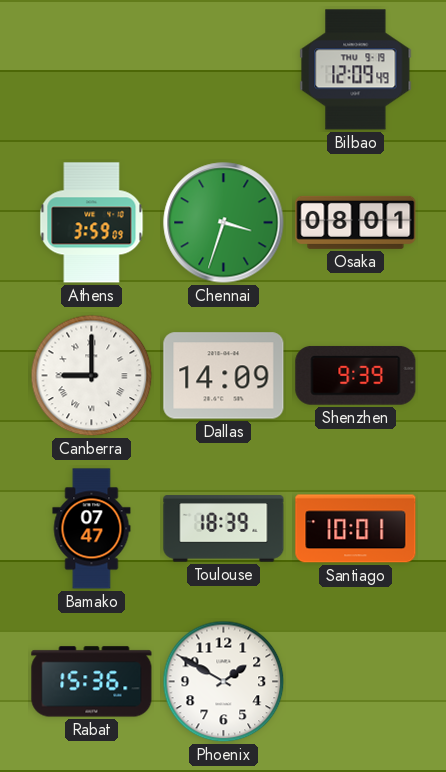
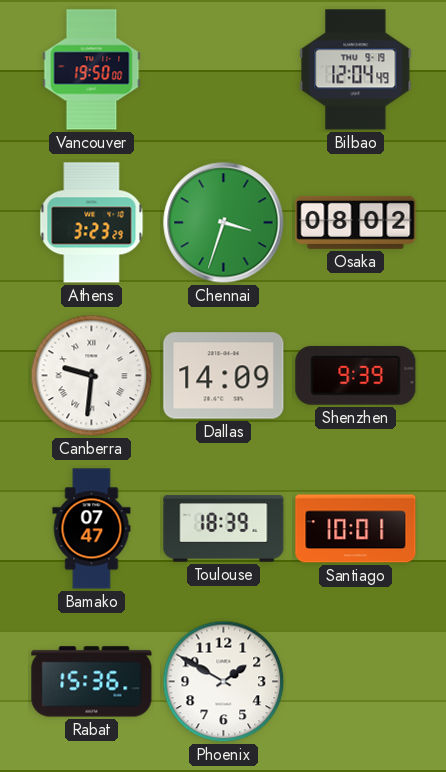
Vancouver: none -> 19:50 (92, 70)
Bilbao: 12:09 -> 12:04 (356, 70)
Athens: 3:59 -> 3:23 (92, 223)
Osaka: 08:01 -> 08:02 (356, 222)
Canberra: 9:00 -> 9:31 (92, 376)
